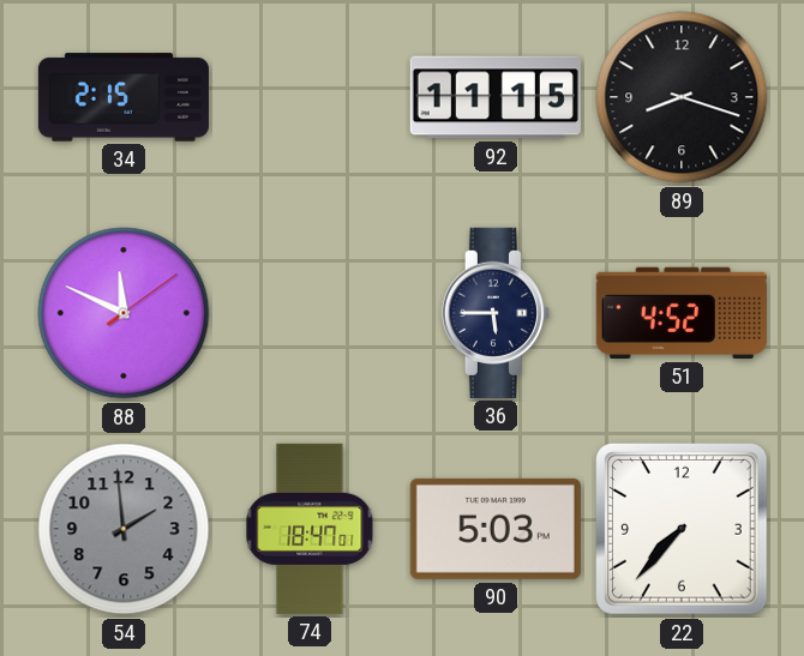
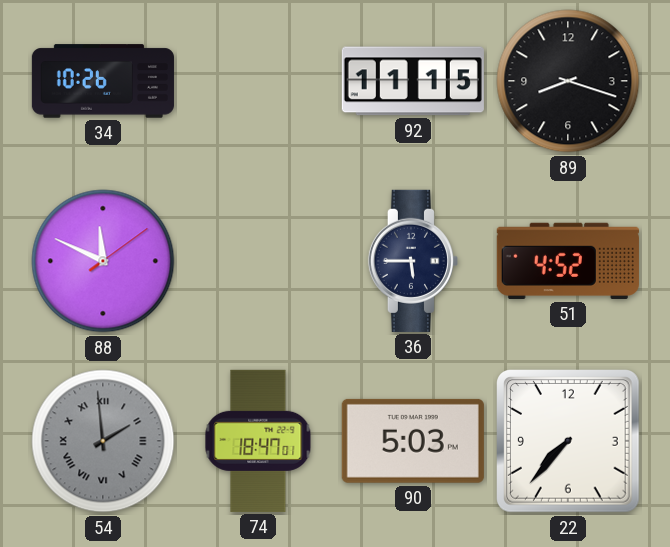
34: 2:15 -> 10:26 (103, 81)
54 numerals: Arabic -> Roman (103, 441)
